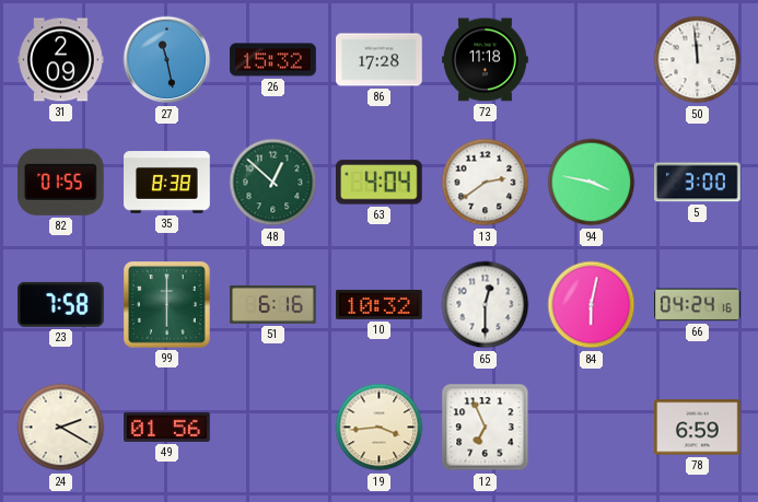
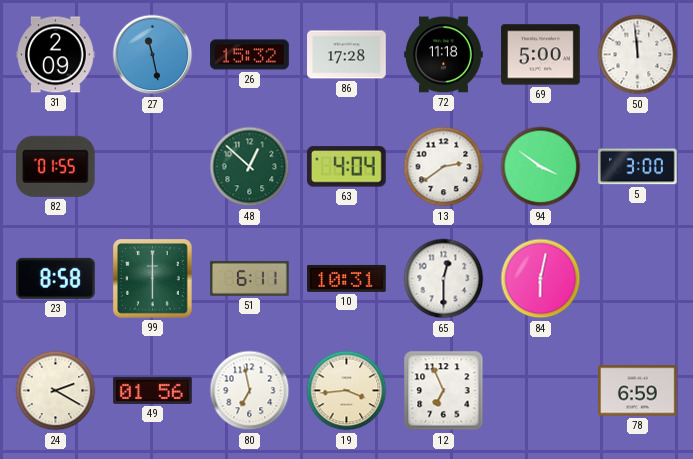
69: none -> 5:00 (541, 55)
35: 8:38 -> none (167, 183)
94: 3:47 -> 3:51 (541, 167)
23: 7:58 -> 8:58 (56, 278)
51: 6:16 -> 6:11 (250, 278)
10: 10:32 -> 10:31 (347, 278)
66: 04:24 -> none (698, 305)
80: none -> 6:58 (250, 391)
